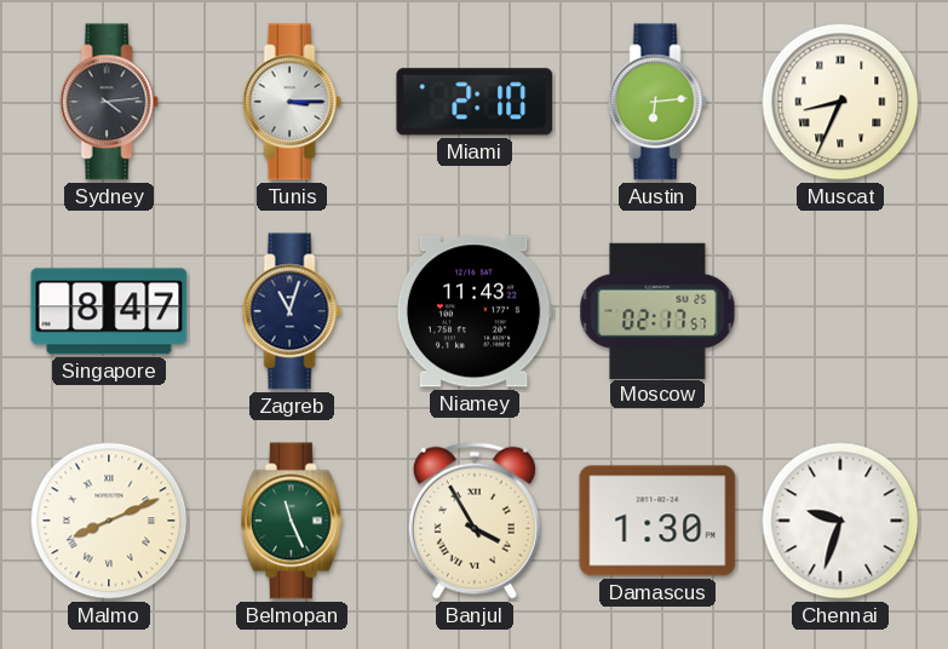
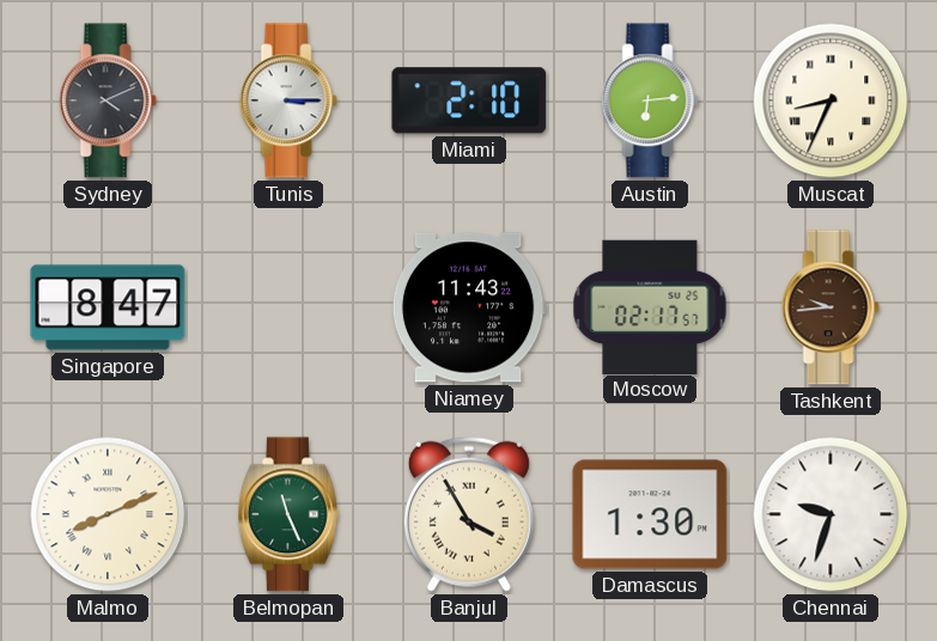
Sydney: 4:14 -> 4:11 (108, 100)
Zagreb: 11:03 -> none (292, 311)
Tashkent: none -> 9:44 (830, 307)
